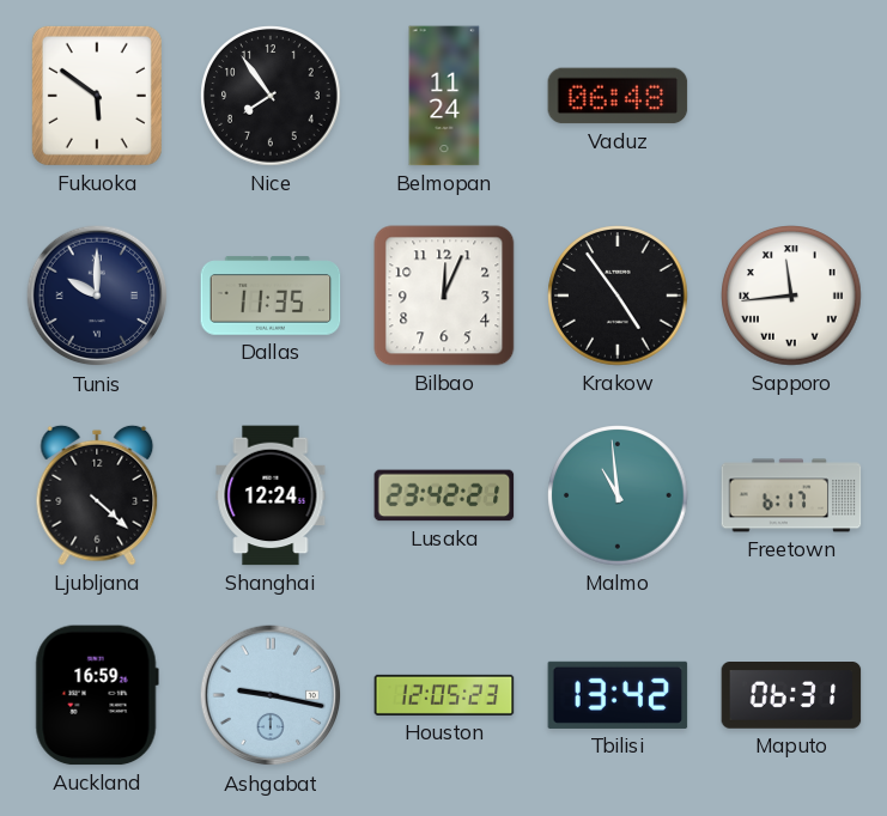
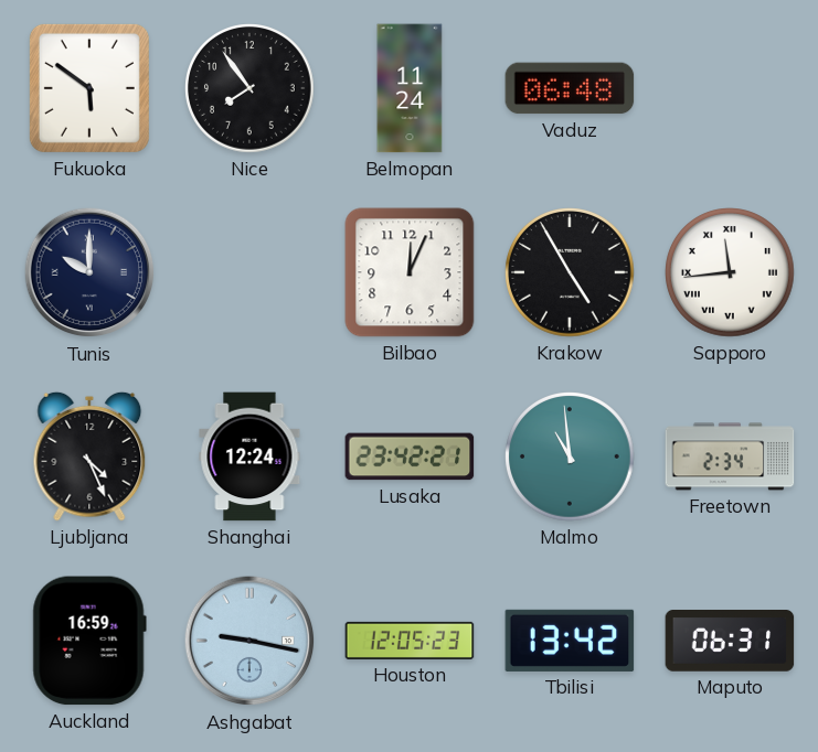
Dallas: 11:35 -> none (271, 296)
Krakow: 4:54 -> 4:55 (570, 272)
Ljubljana: 4:22 -> 4:26 (89, 456)
Freetown: 6:17 -> 2:34 (730, 456)
